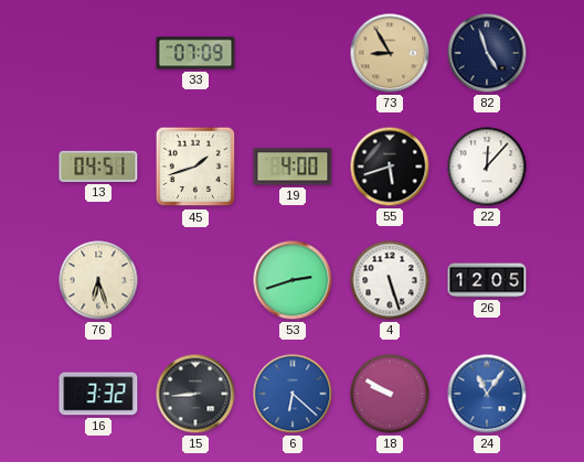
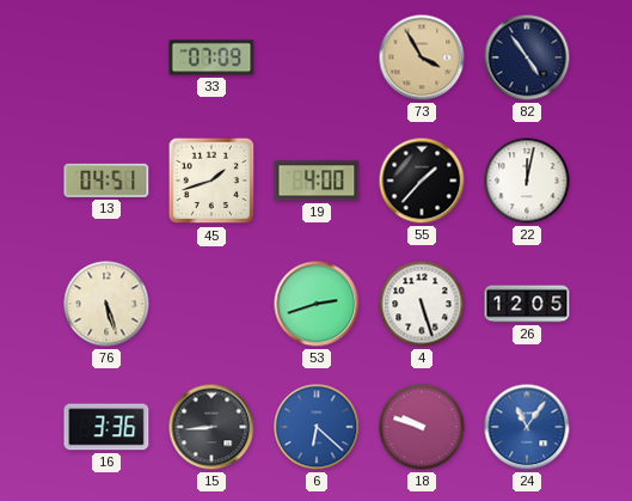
73: 8:55 -> 3:55 (422, 57)
82: 4:57 -> 4:54 (527, 57)
55: 5:42 -> 1:37 (422, 181)
22: 12:07 -> 12:02 (527, 181)
76: 6:27 -> 5:27 (106, 304)
16: 3:32 -> 3:36 (106, 427)
18: 9:50 -> 9:48 (422, 427)
